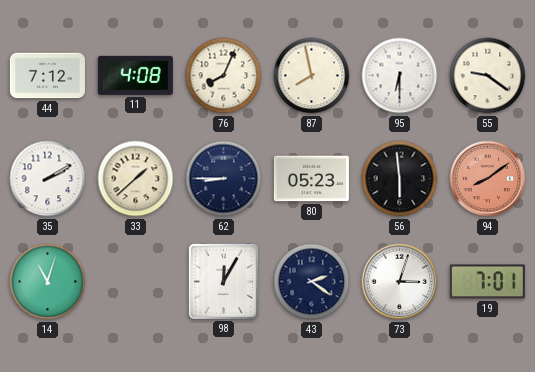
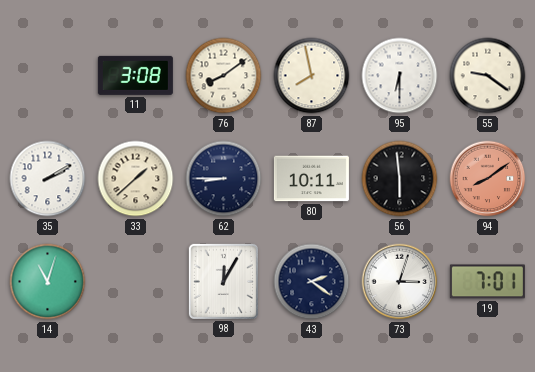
44: 7:12 -> none (47, 76)
11: 4:08 -> 3:08 (135, 75)
76: 8:04 -> 8:09 (224, 76)
80: 05:23 -> 10:11 (311, 179)
